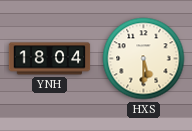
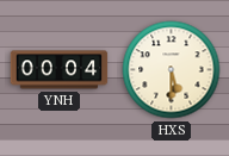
YNH: 18:04 -> 00:04 (60, 70)
